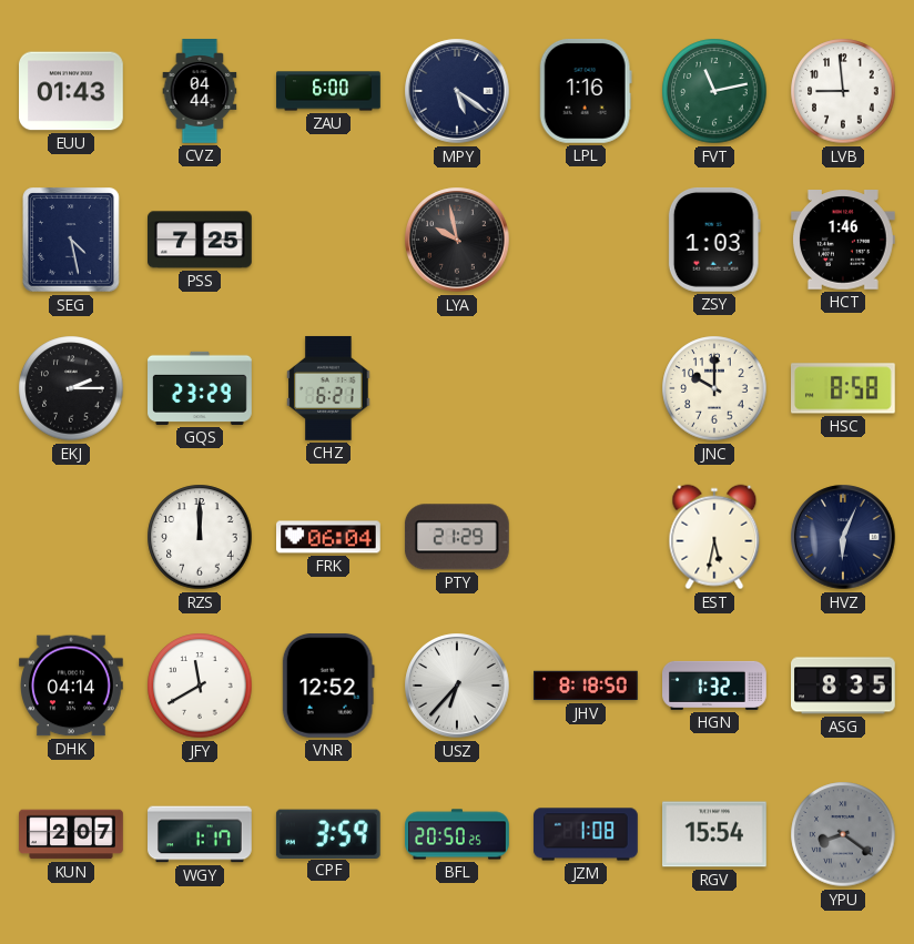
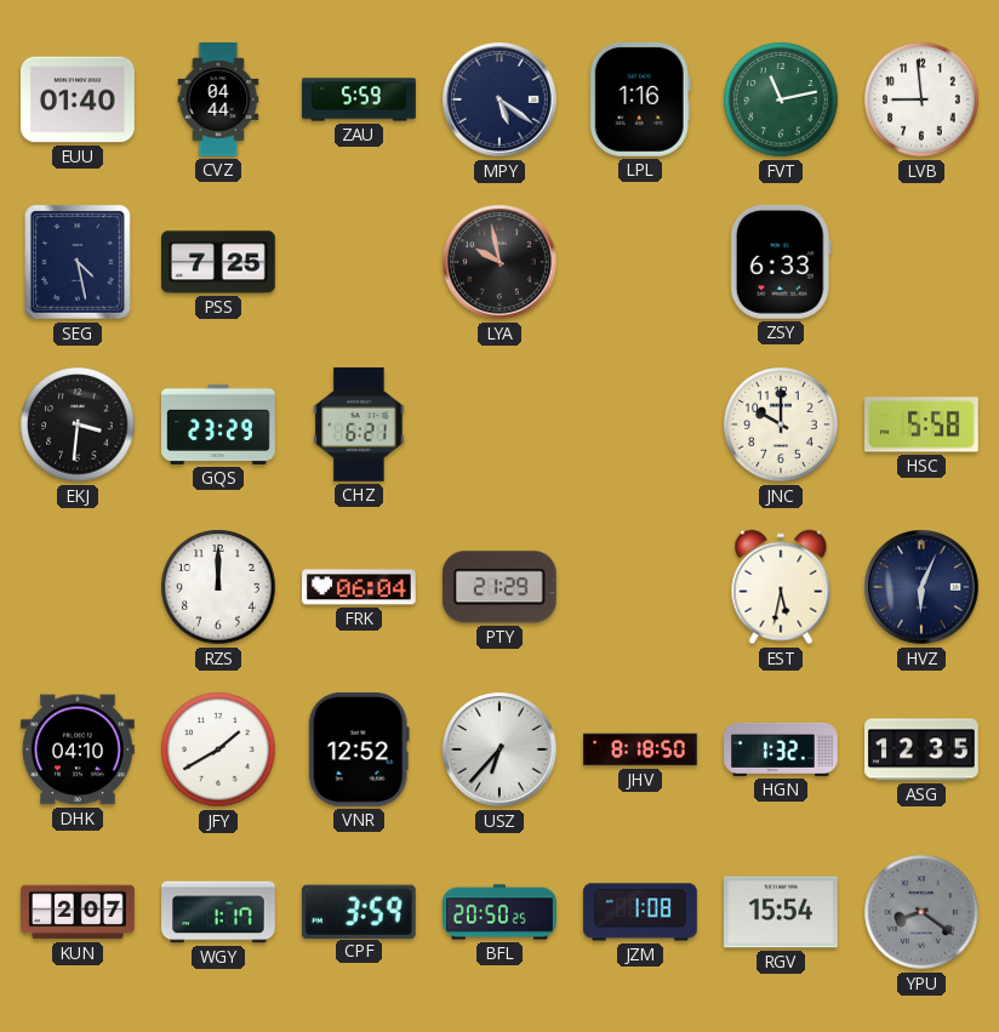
EUU: 01:43 -> 01:40 (79, 99)
ZAU: 6:00 -> 5:59 (359, 99)
ZSY: 1:03 -> 6:33 (781, 262)
HCT: 1:46 -> none (843, 241)
EKJ: 2:15 -> 3:31 (78, 424)
HSC: 8:58 -> 5:58 (923, 424)
DHK: 04:14 -> 04:10 (79, 749)
JFY: 11:40 -> 1:40 (218, 749)
ASG: 8:35 -> 12:35 (923, 749)
